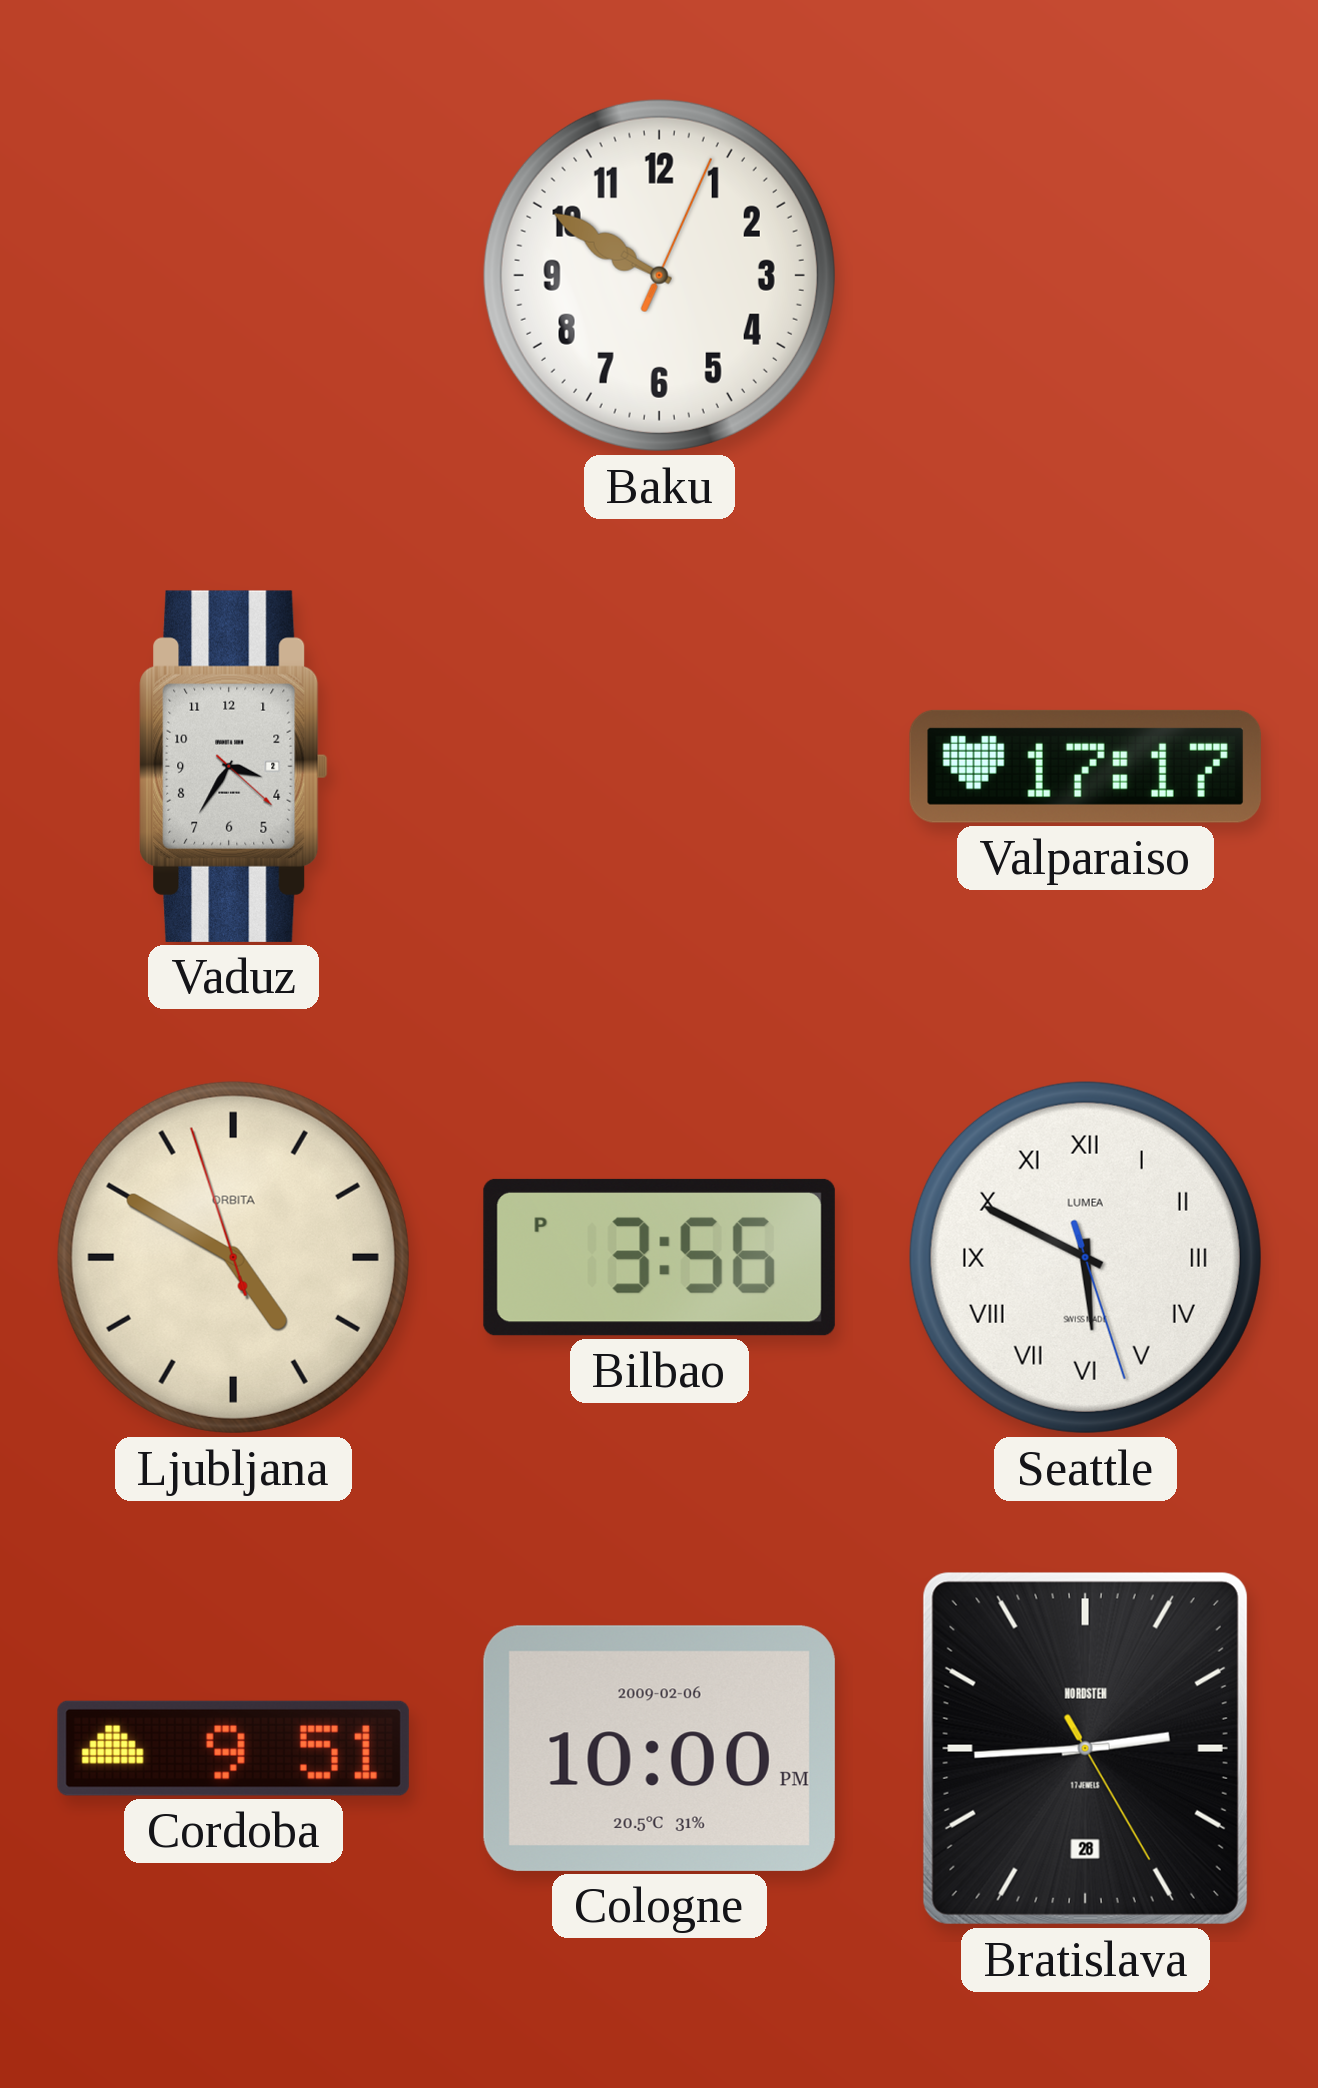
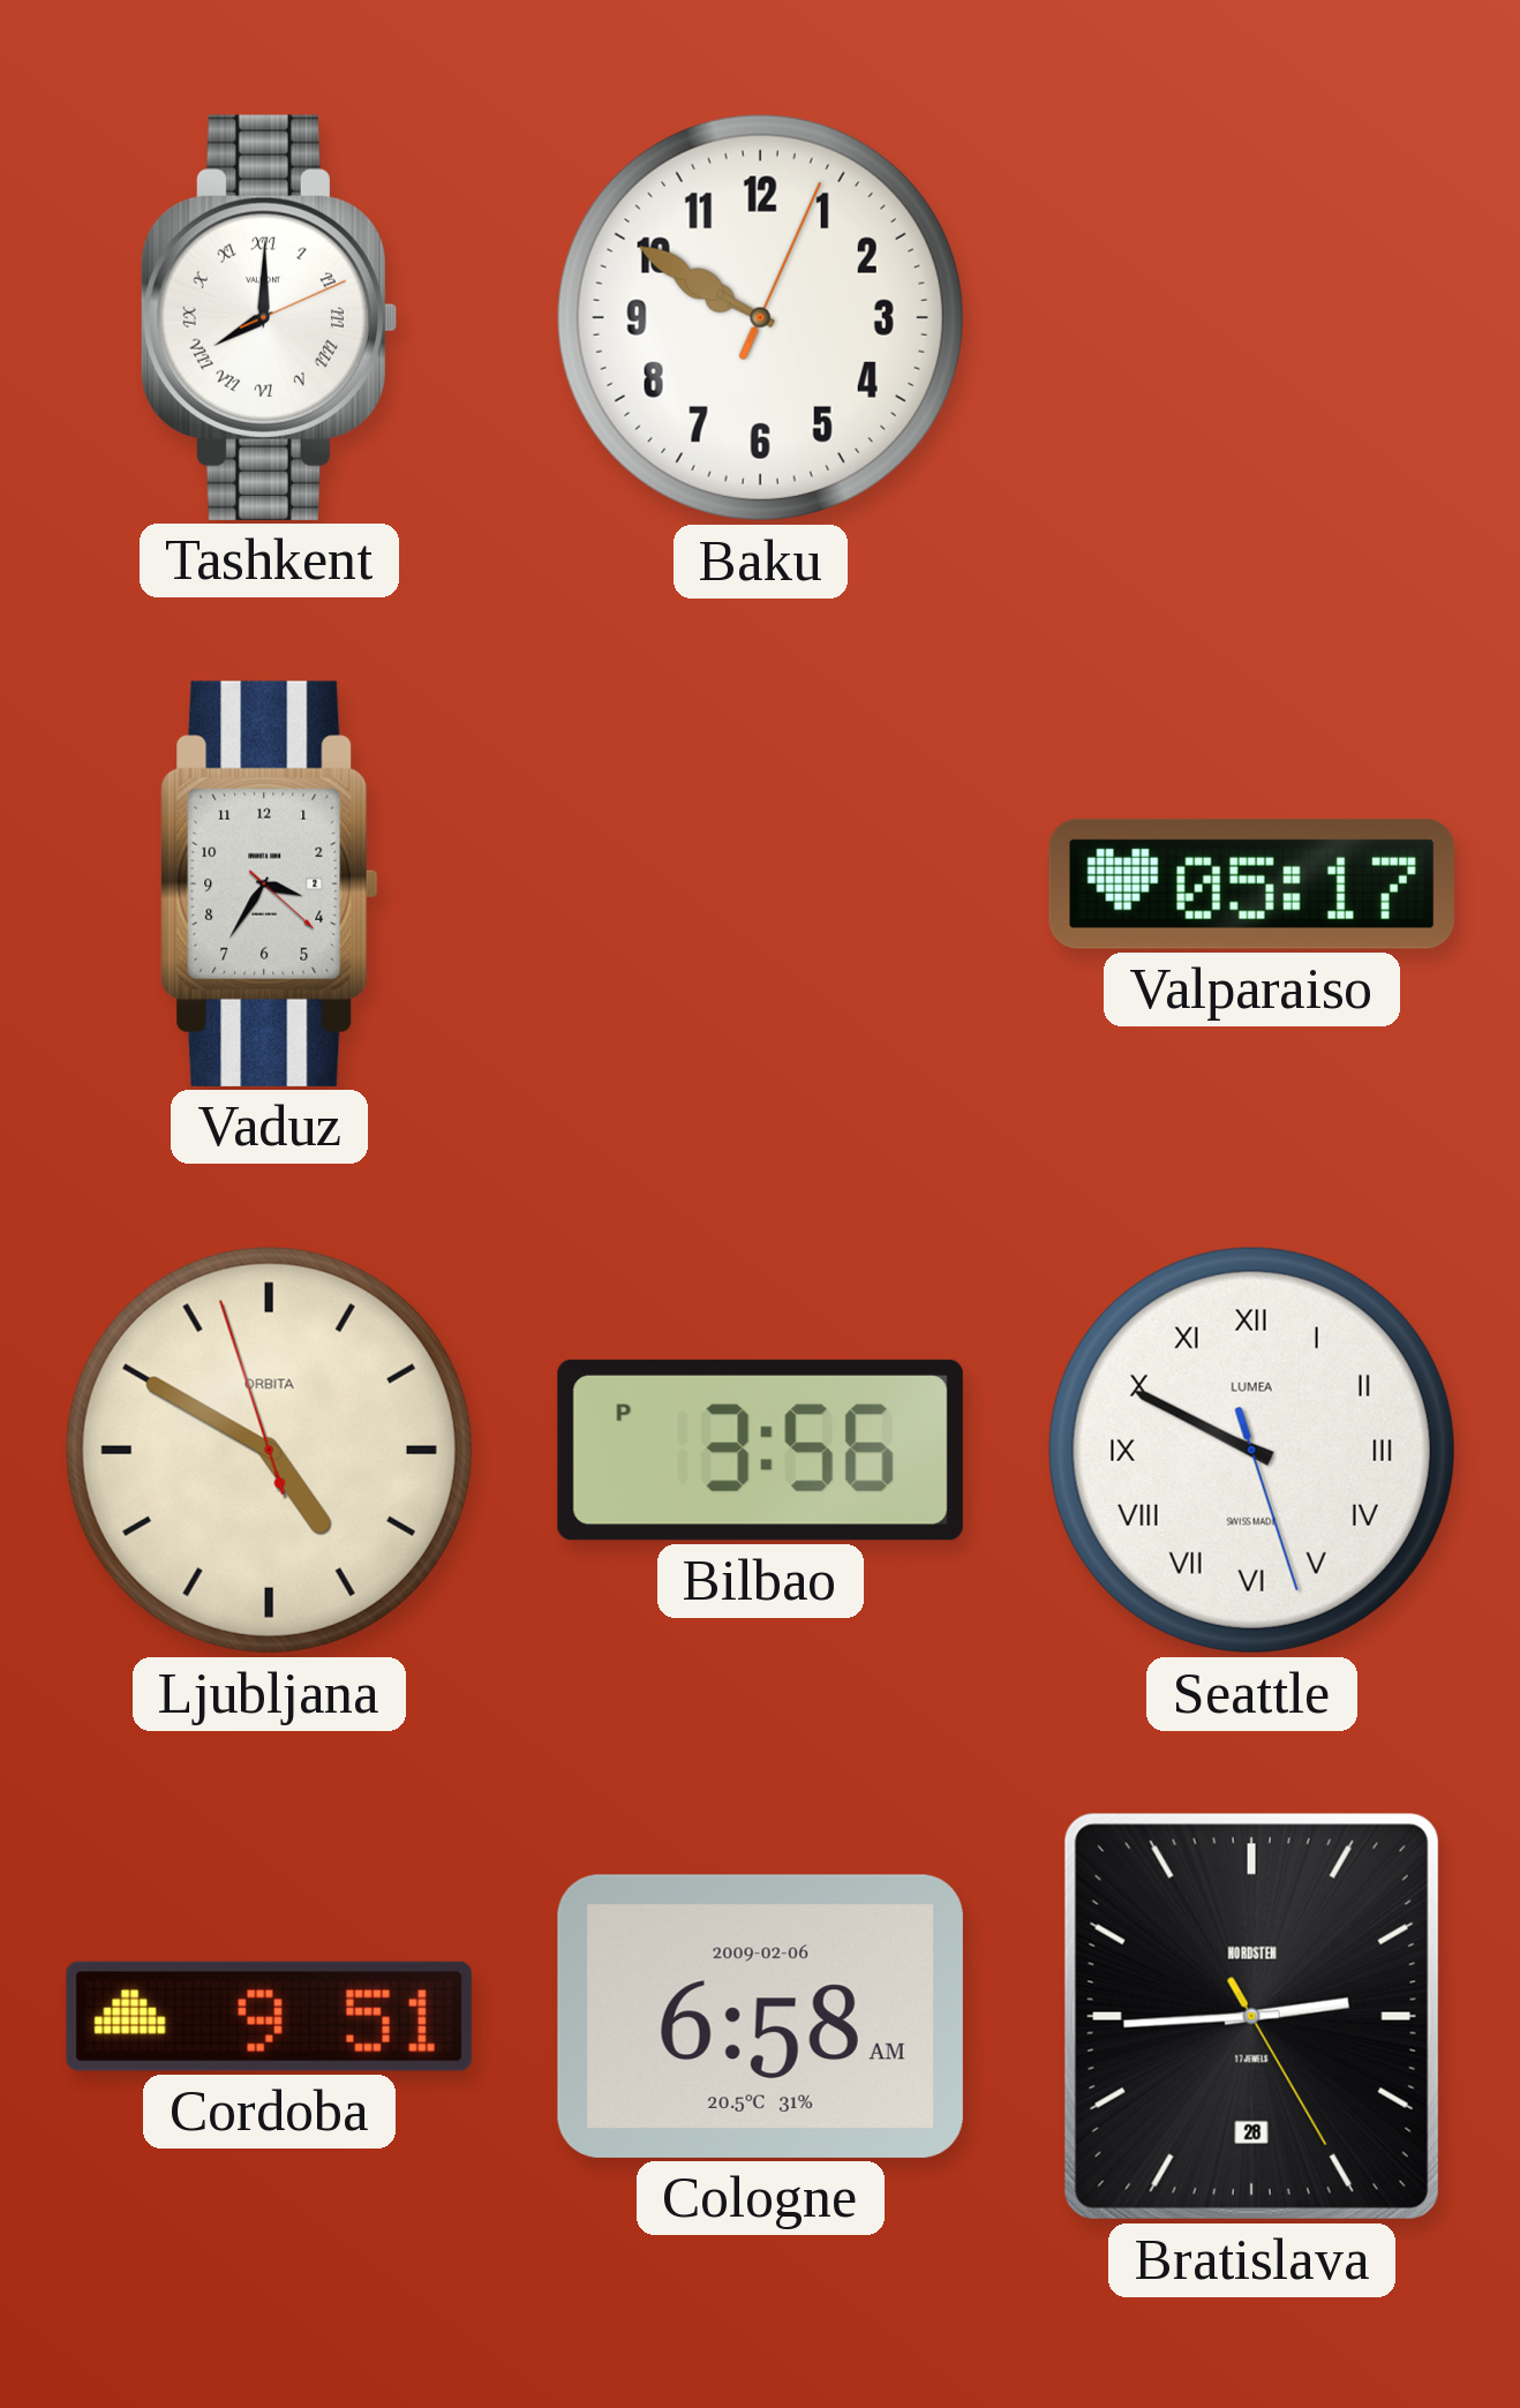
Tashkent: none -> 8:00 (268, 317)
Valparaiso: 17:17 -> 05:17 (1251, 883)
Seattle: 5:49 -> 9:49 (1251, 1450)
Cologne: 10:00 -> 6:58 (760, 2016)
